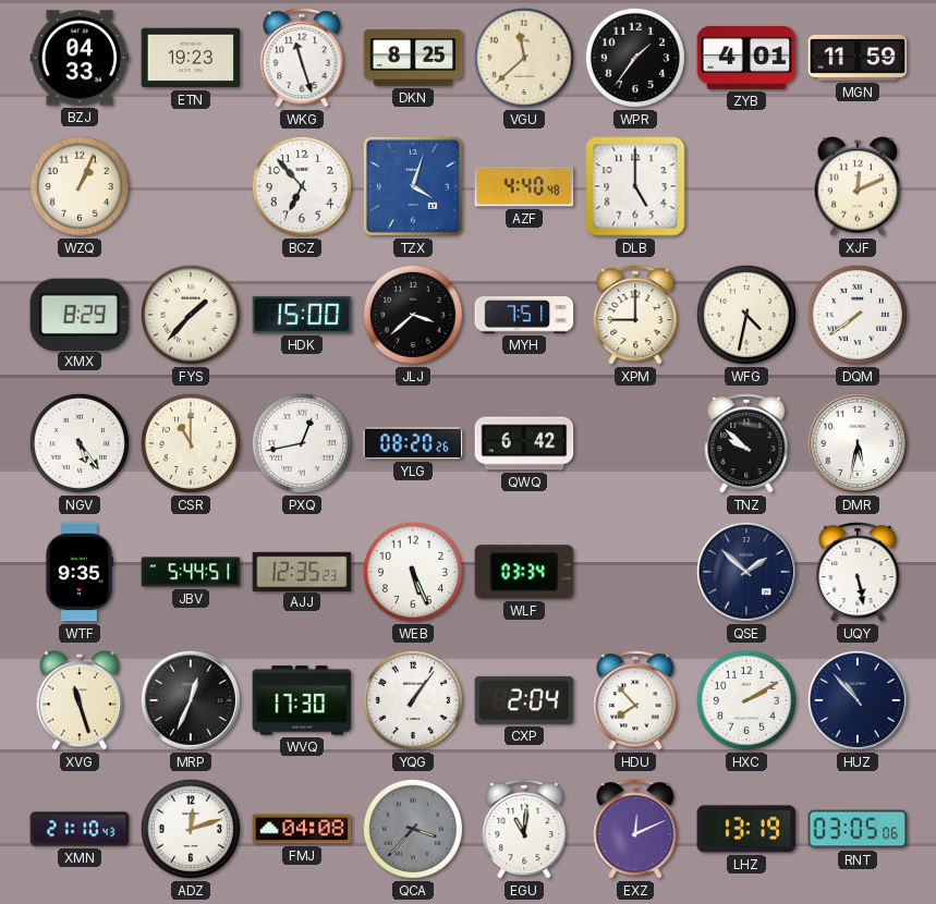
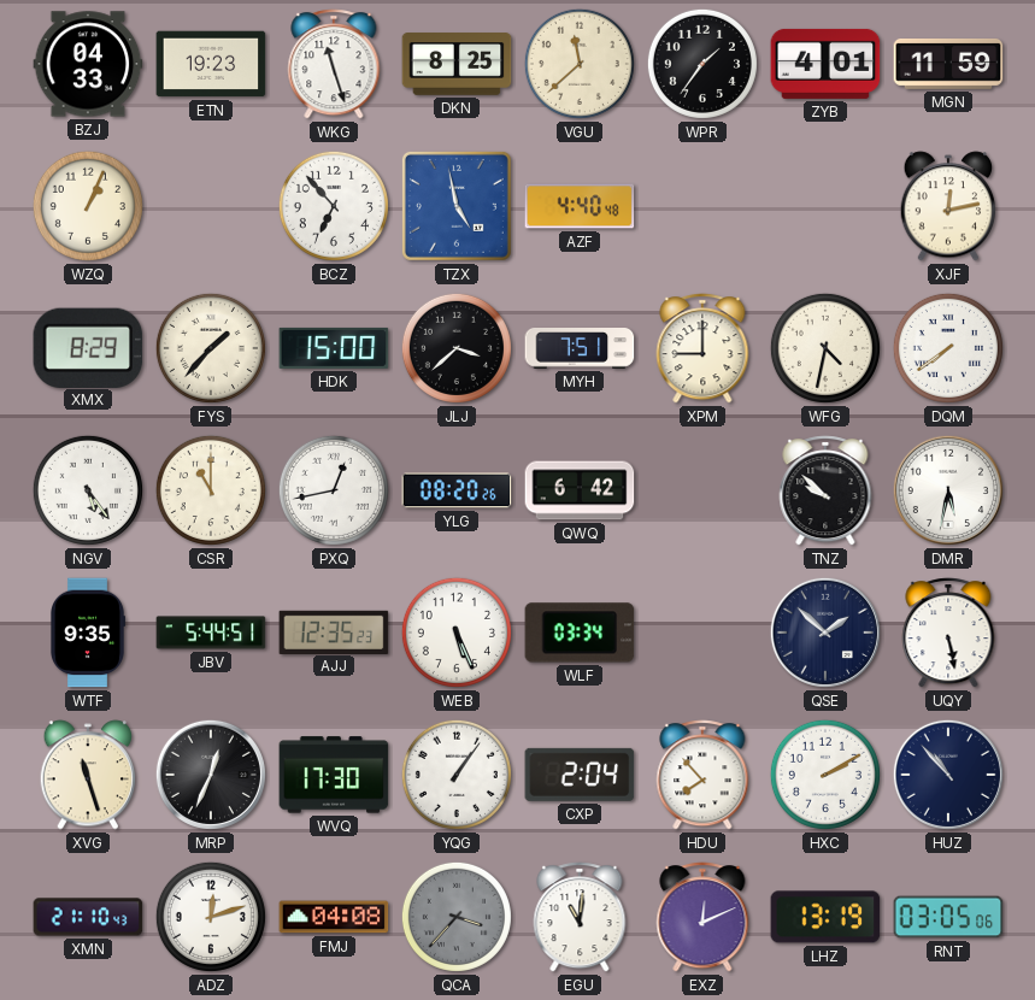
TZX: 4:03 -> 4:58 (457, 206)
DLB: 5:00 -> none (635, 186)
XJF: 12:11 -> 12:13 (948, 206)
